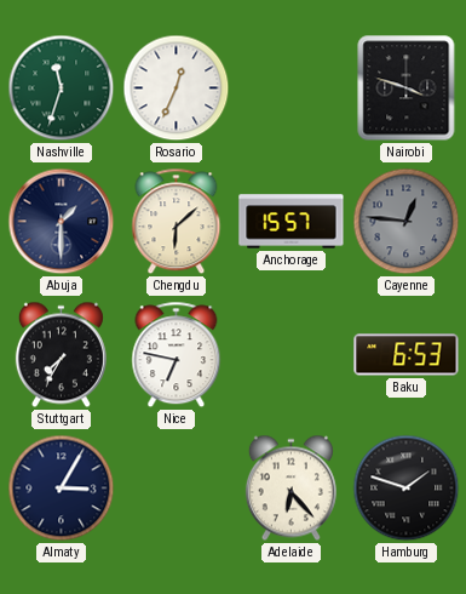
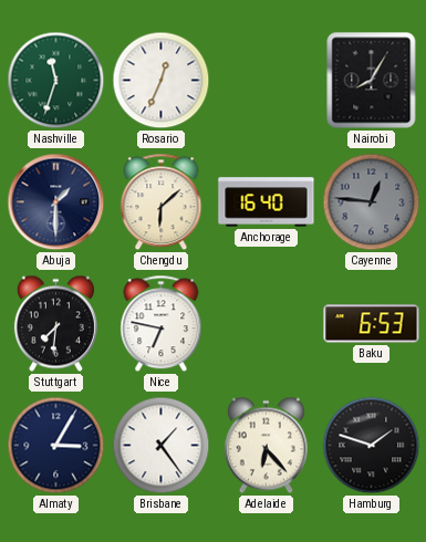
Nairobi: 3:48 -> 8:05 (372, 81)
Anchorage: 15:57 -> 16:40 (267, 202)
Stuttgart: 7:35 -> 7:31 (55, 324)
Brisbane: none -> 1:24 (162, 446)
